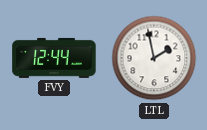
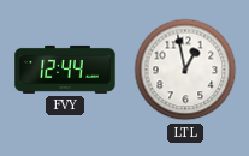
LTL: 1:58 -> 12:58 (185, 70)
